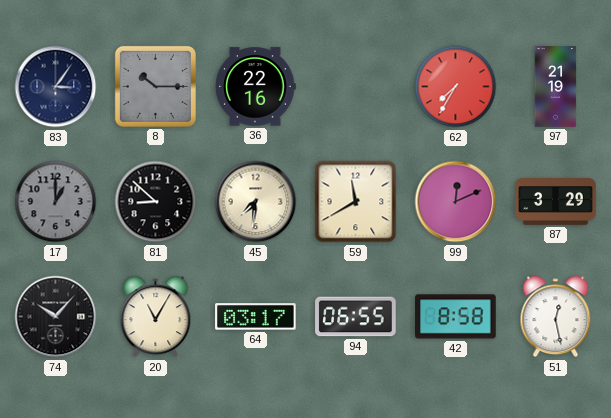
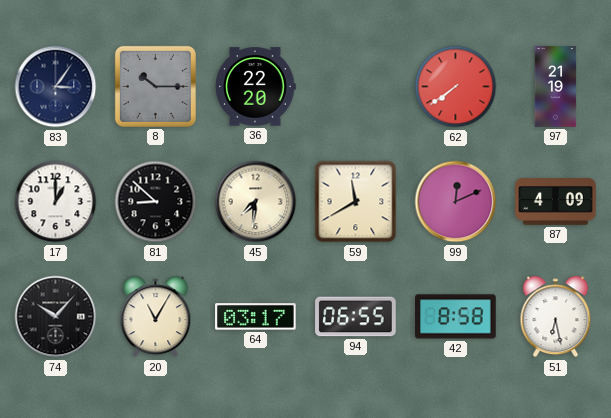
36: 22:16 -> 22:20 (255, 87)
62: 7:35 -> 7:39 (456, 87)
17 dial: grey -> white (56, 202)
87: 3:29 -> 4:09 (556, 202)
51: 12:28 -> 6:28 (556, 317)
